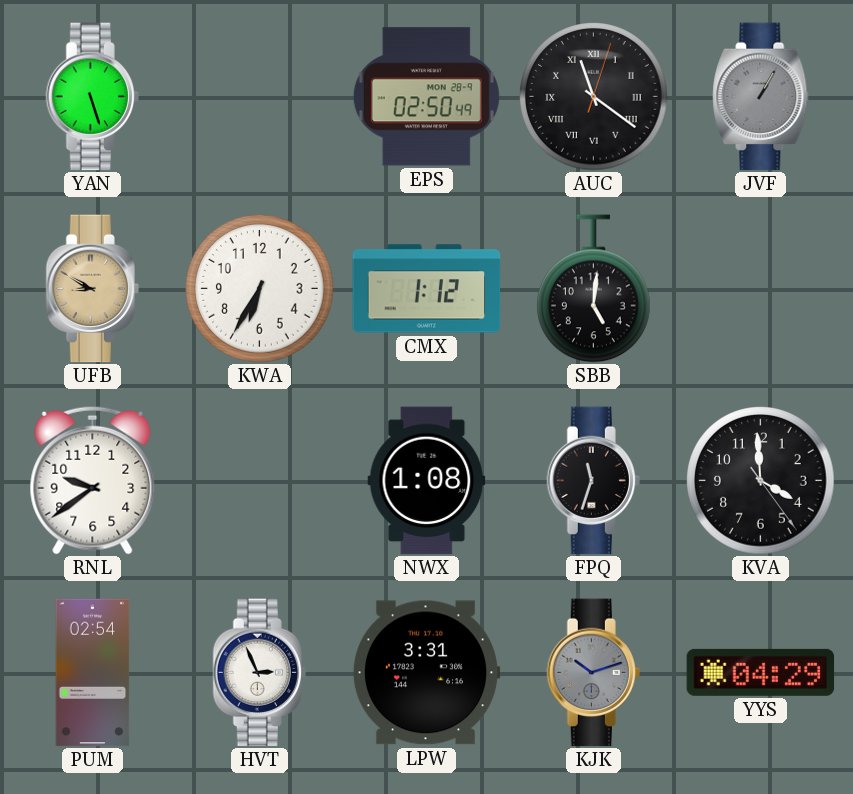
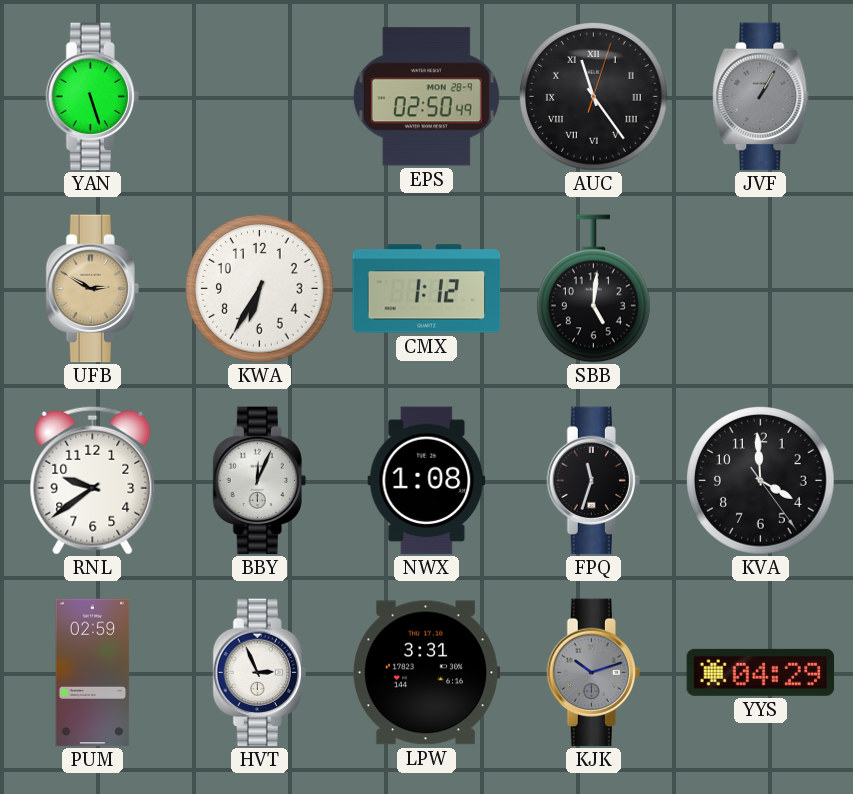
AUC: 11:21 -> 11:24 (594, 97)
UFB: 8:50 -> 2:50 (92, 289)
BBY: none -> 12:04 (259, 481)
PUM: 02:54 -> 02:59 (93, 673)
